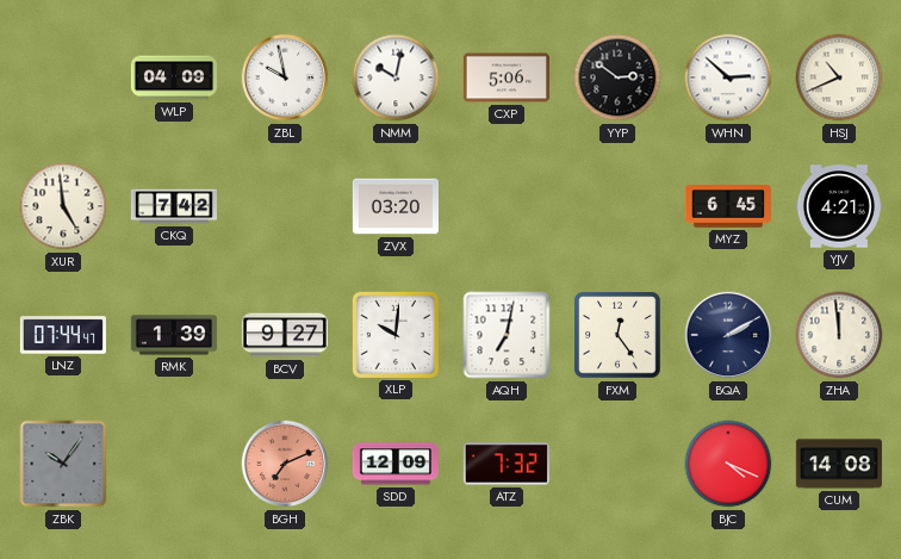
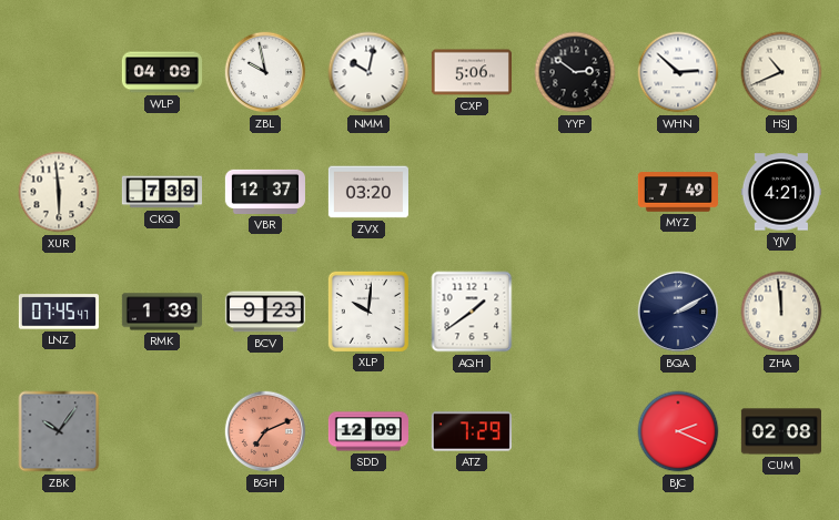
XUR: 4:59 -> 5:59 (59, 192)
CKQ: 7:42 -> 7:39 (161, 192)
VBR: none -> 12:37 (265, 192)
MYZ: 6:45 -> 7:49 (678, 192)
LNZ: 07:44 -> 07:45 (59, 312)
BCV: 9:27 -> 9:23 (265, 312)
AQH: 7:02 -> 1:39 (472, 312)
FXM: 12:24 -> none (617, 335)
ATZ: 7:32 -> 7:29 (472, 431)
BJC: 4:19 -> 2:19 (678, 431)
CUM: 14:08 -> 02:08 (781, 431)
